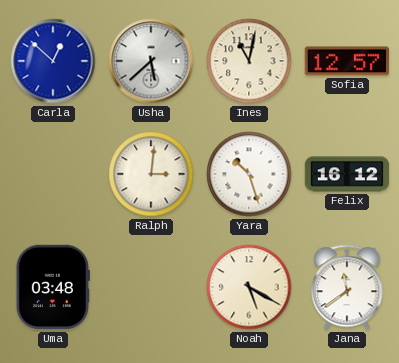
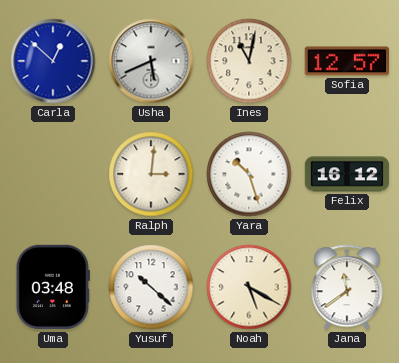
Usha: 5:38 -> 5:41 (151, 61)
Yusuf: none -> 10:22 (151, 287)
